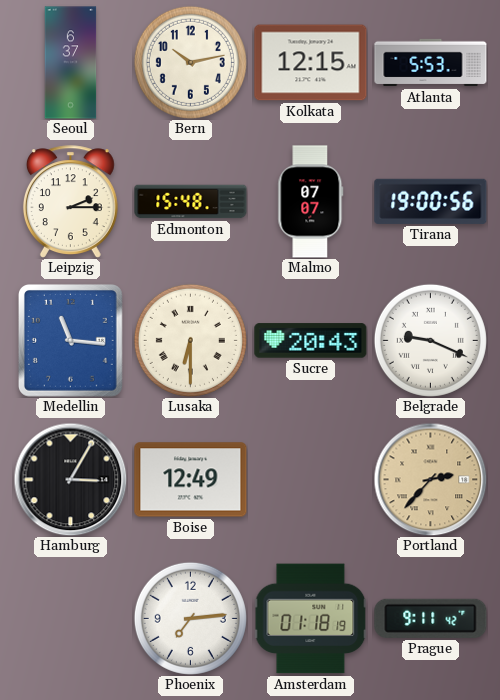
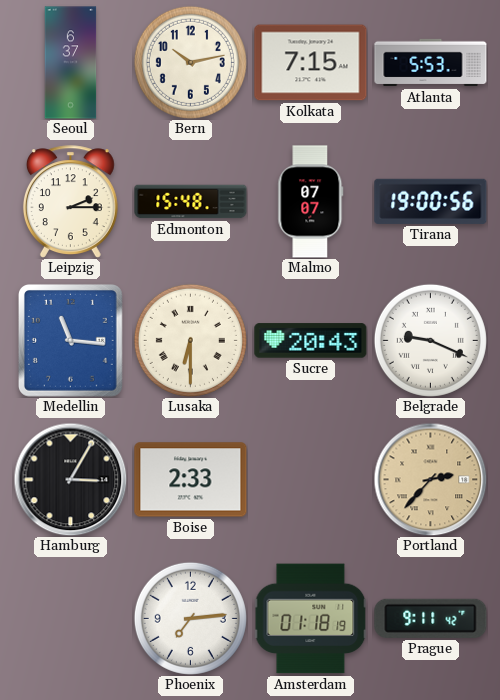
Kolkata: 12:15 -> 7:15 (311, 63)
Boise: 12:49 -> 2:33 (191, 480)
